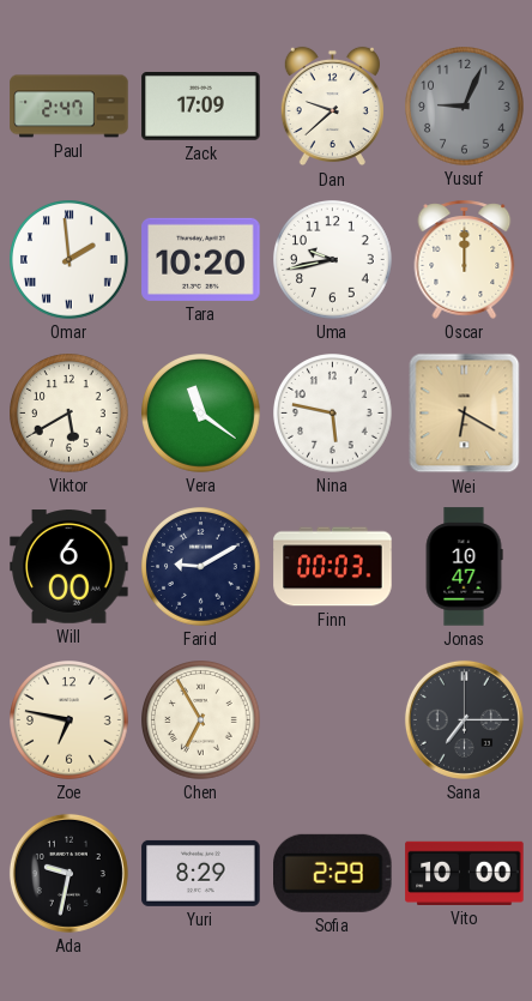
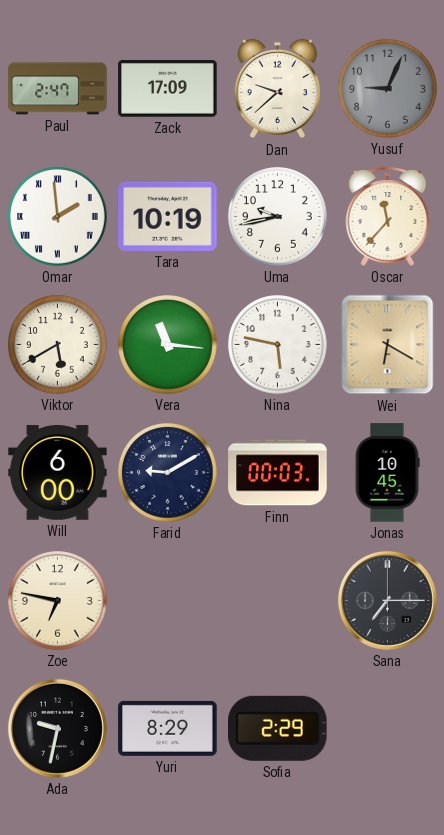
Tara: 10:20 -> 10:19 (168, 216)
Oscar: 12:00 -> 11:37 (388, 216)
Vera: 11:21 -> 11:16 (168, 345)
Jonas: 10:47 -> 10:45 (387, 473)
Chen: 6:55 -> none (201, 720)
Vito: 10:00 -> none (465, 873)
